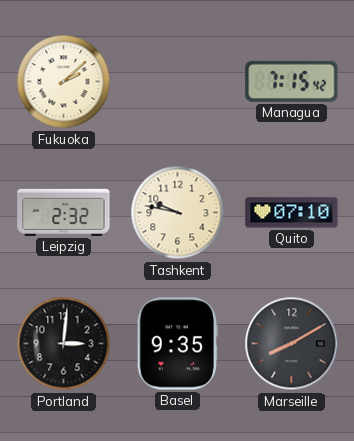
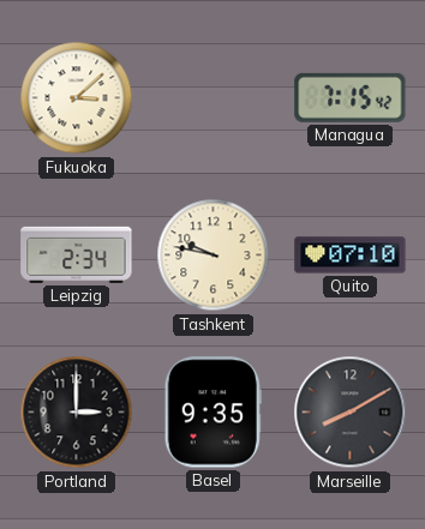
Fukuoka: 2:08 -> 3:08 (77, 98)
Leipzig: 2:32 -> 2:34 (77, 254)
Portland: 3:01 -> 3:00 (77, 413)
